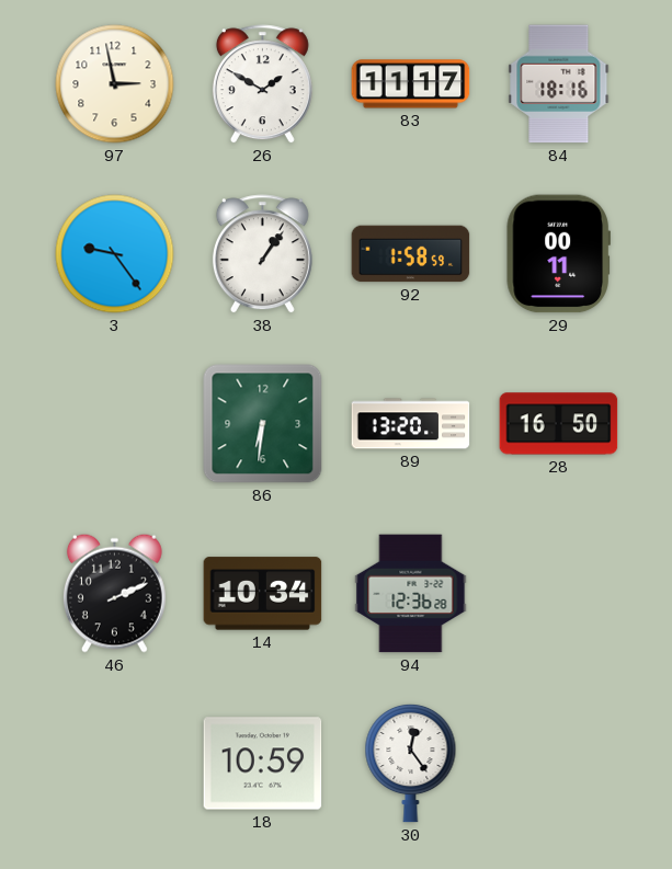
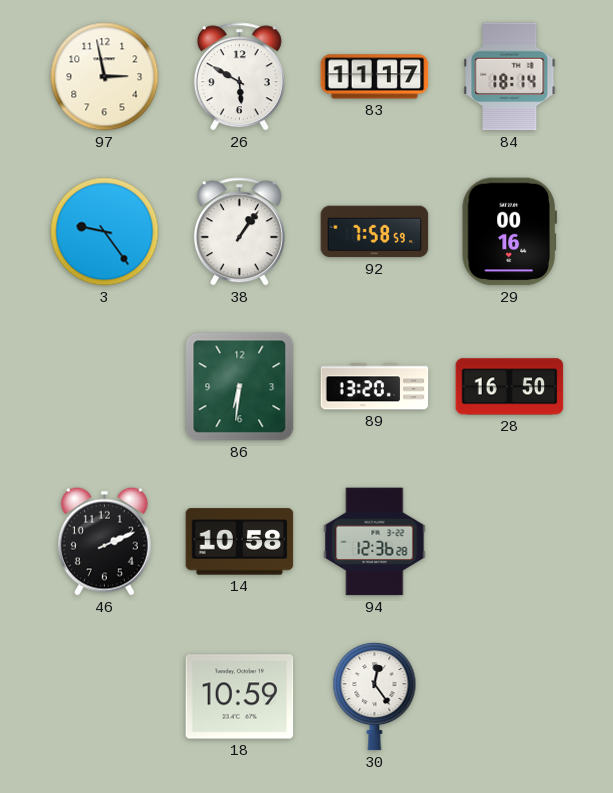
26: 1:50 -> 5:50 (239, 77)
84: 18:16 -> 18:14 (510, 77)
92: 1:58 -> 7:58 (375, 232)
29: 00:11 -> 00:16 (509, 232)
14: 10:34 -> 10:58 (240, 542)
